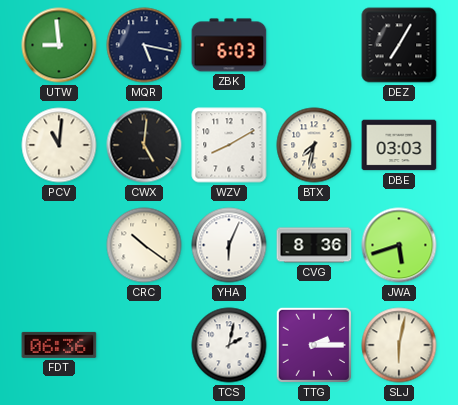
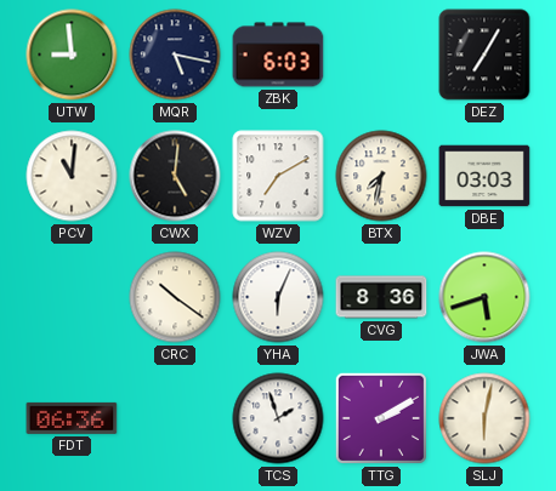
WZV: 8:10 -> 7:10 (278, 176)
TCS: 2:02 -> 1:57 (278, 418)
TTG: 2:15 -> 2:10 (381, 418)
